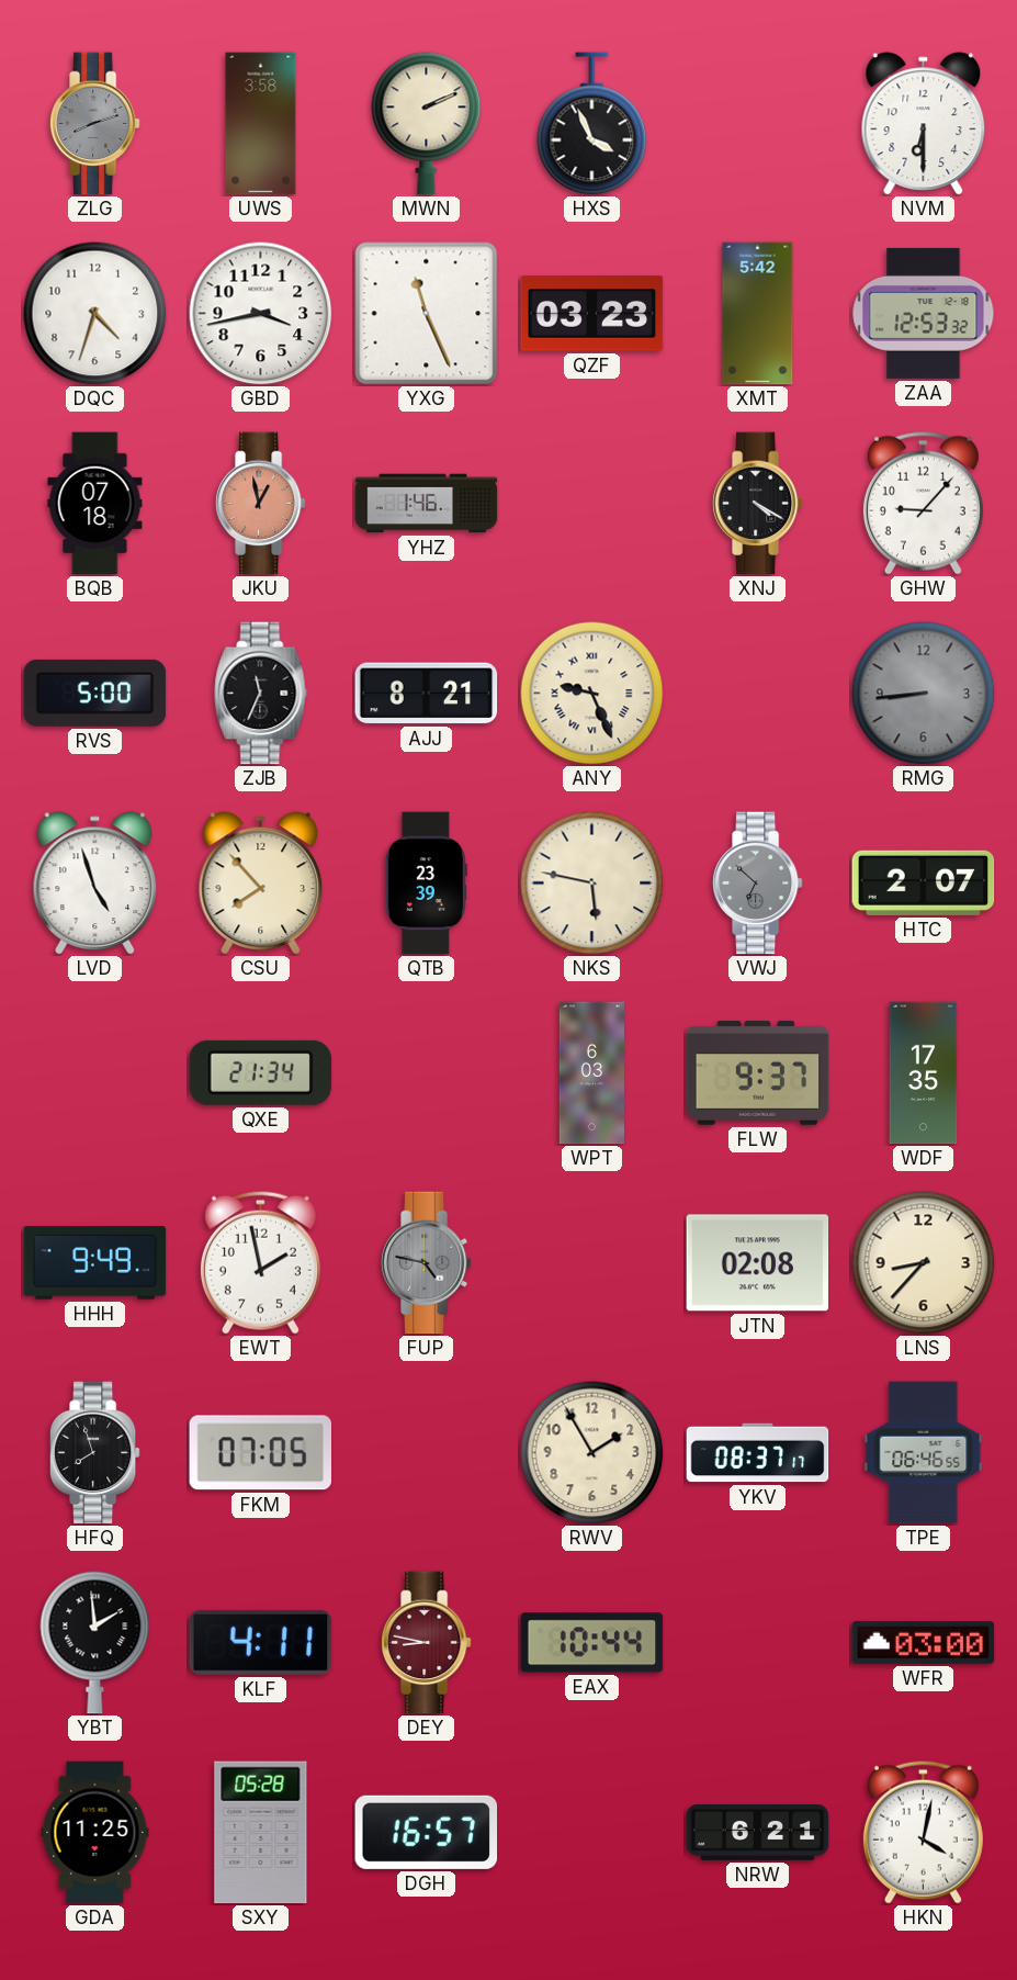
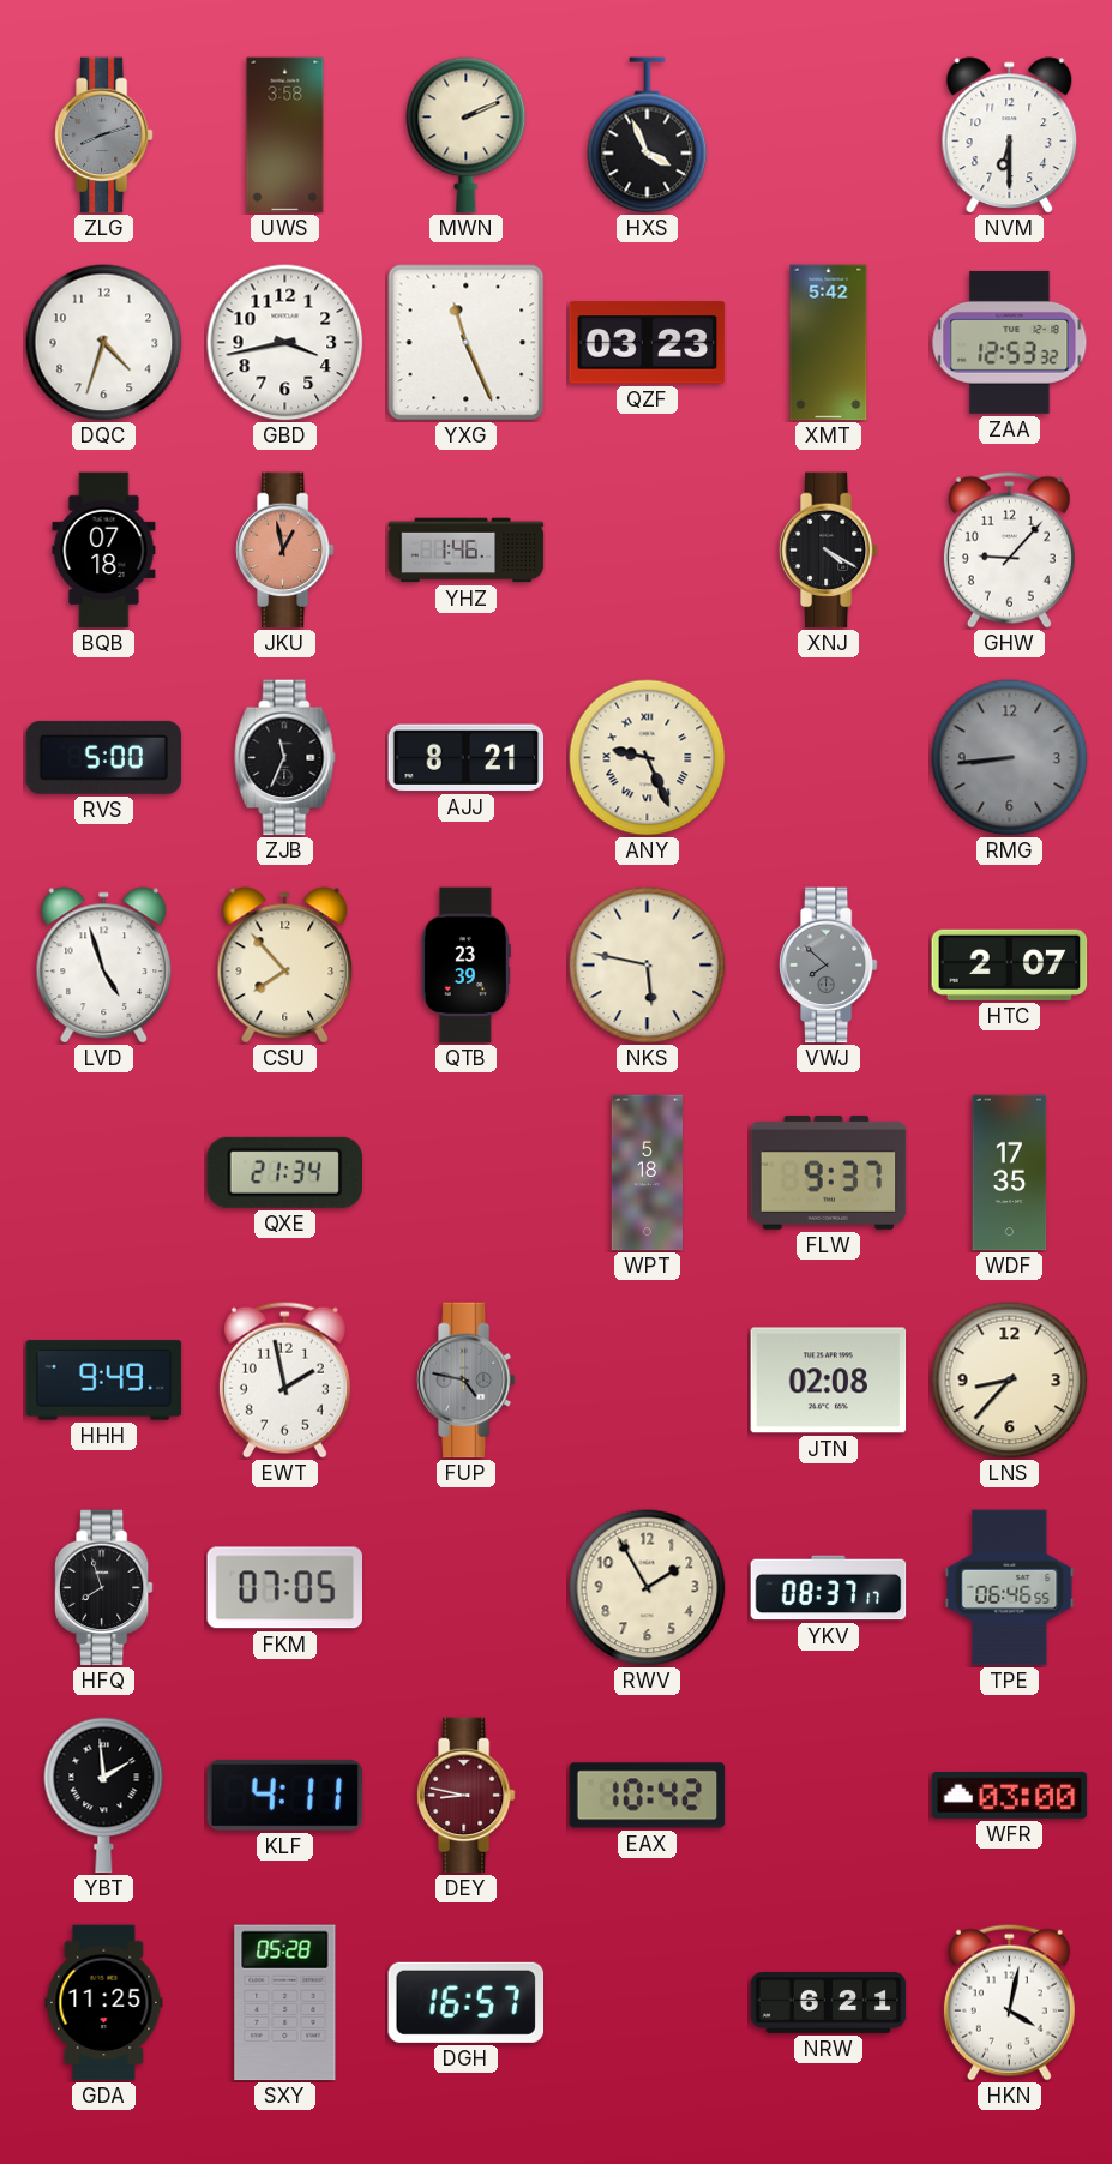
VWJ: 6:52 -> 7:52 (828, 966)
WPT: 6:03 -> 5:18 (647, 1173)
EAX: 10:44 -> 10:42 (648, 1796)
